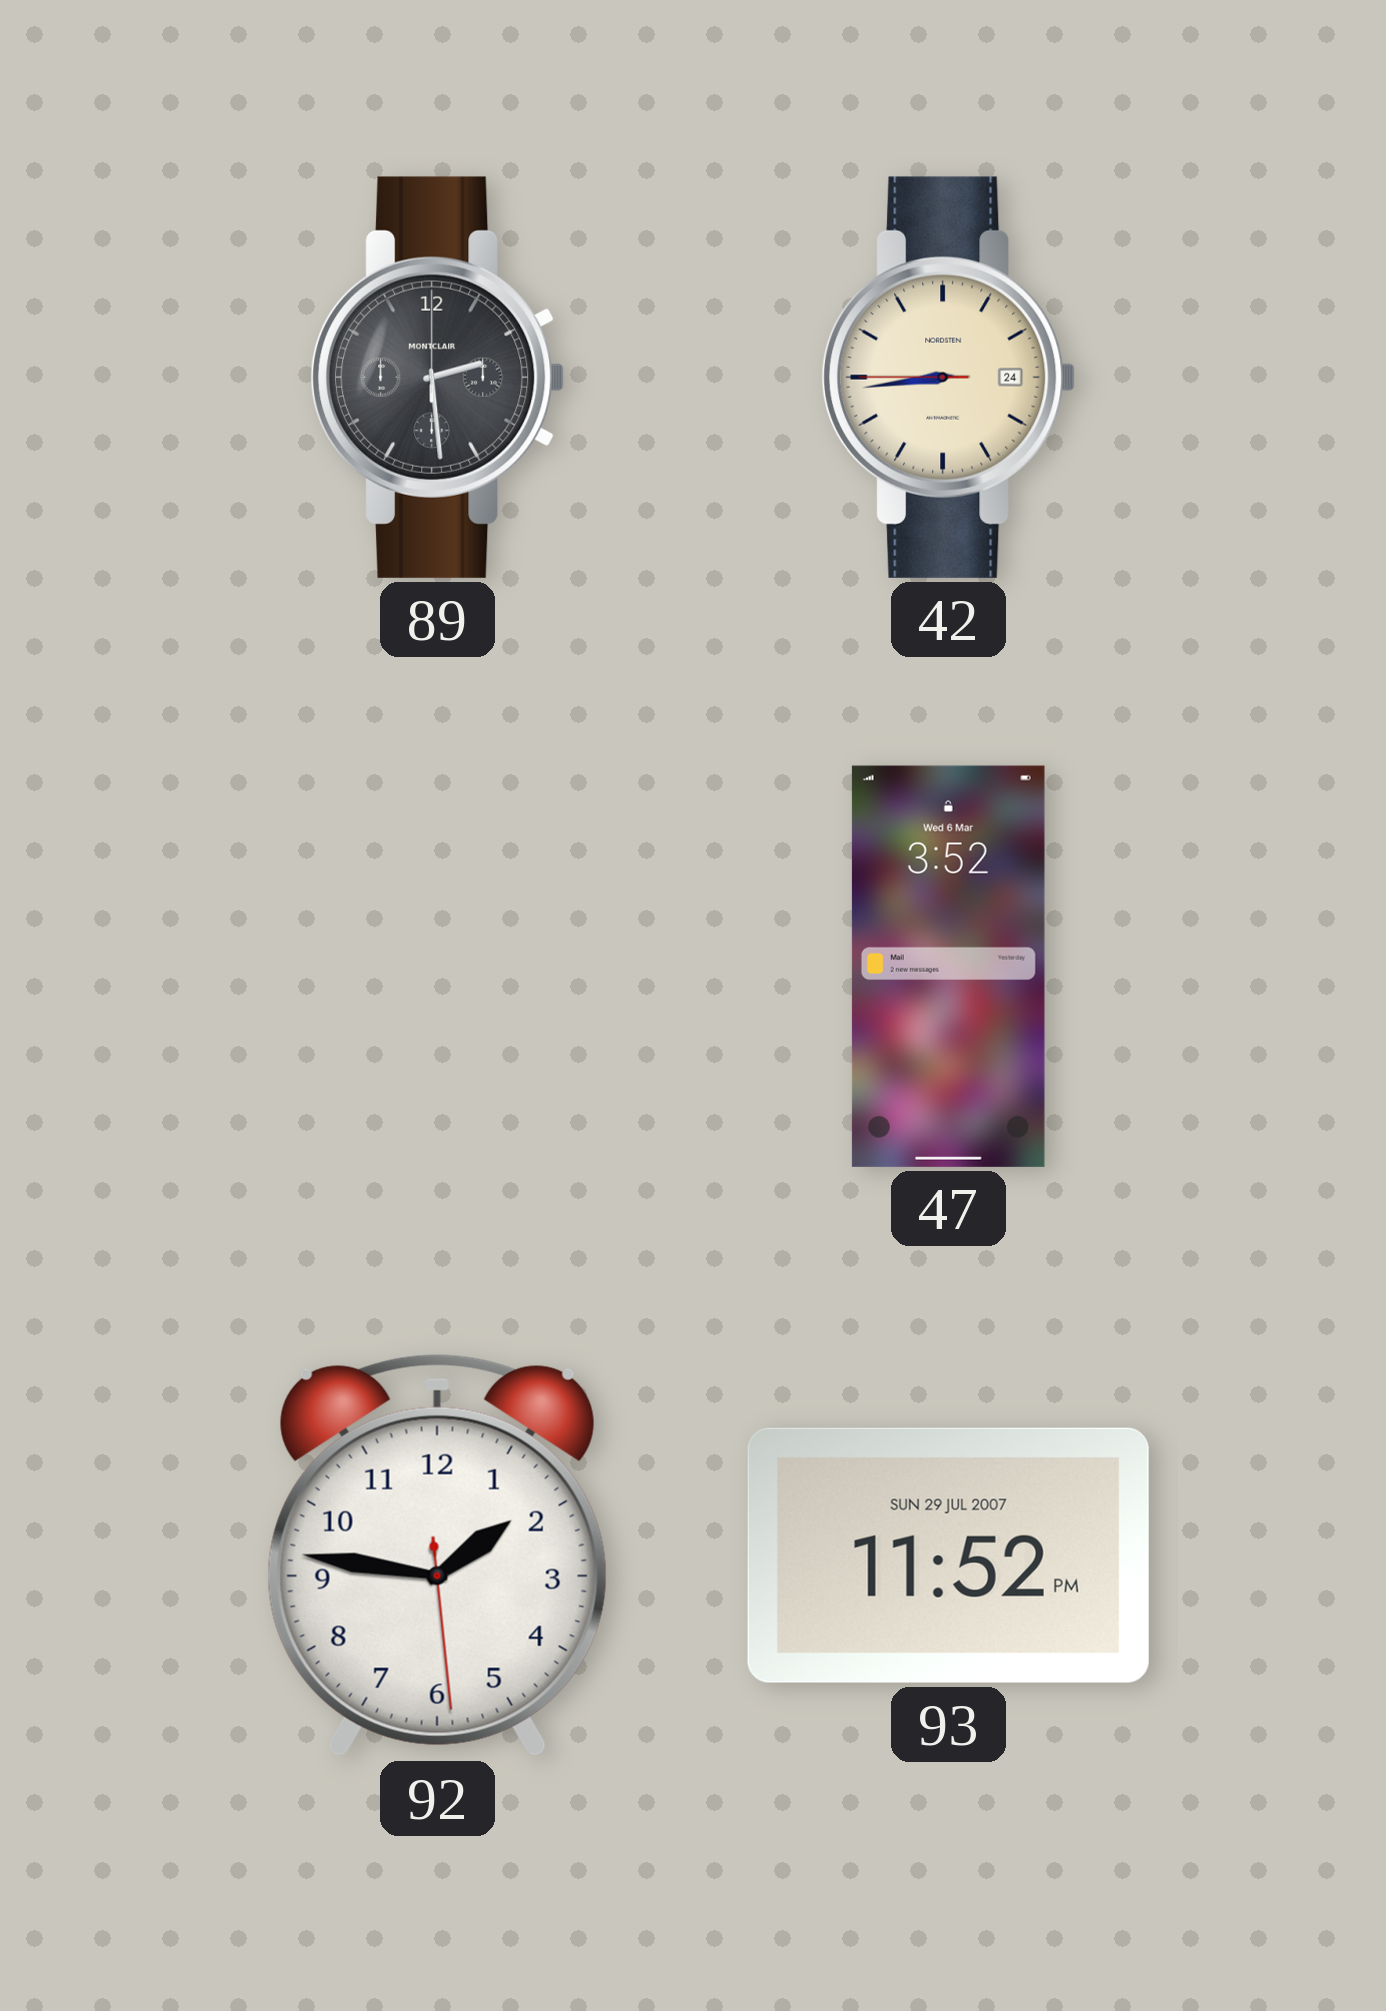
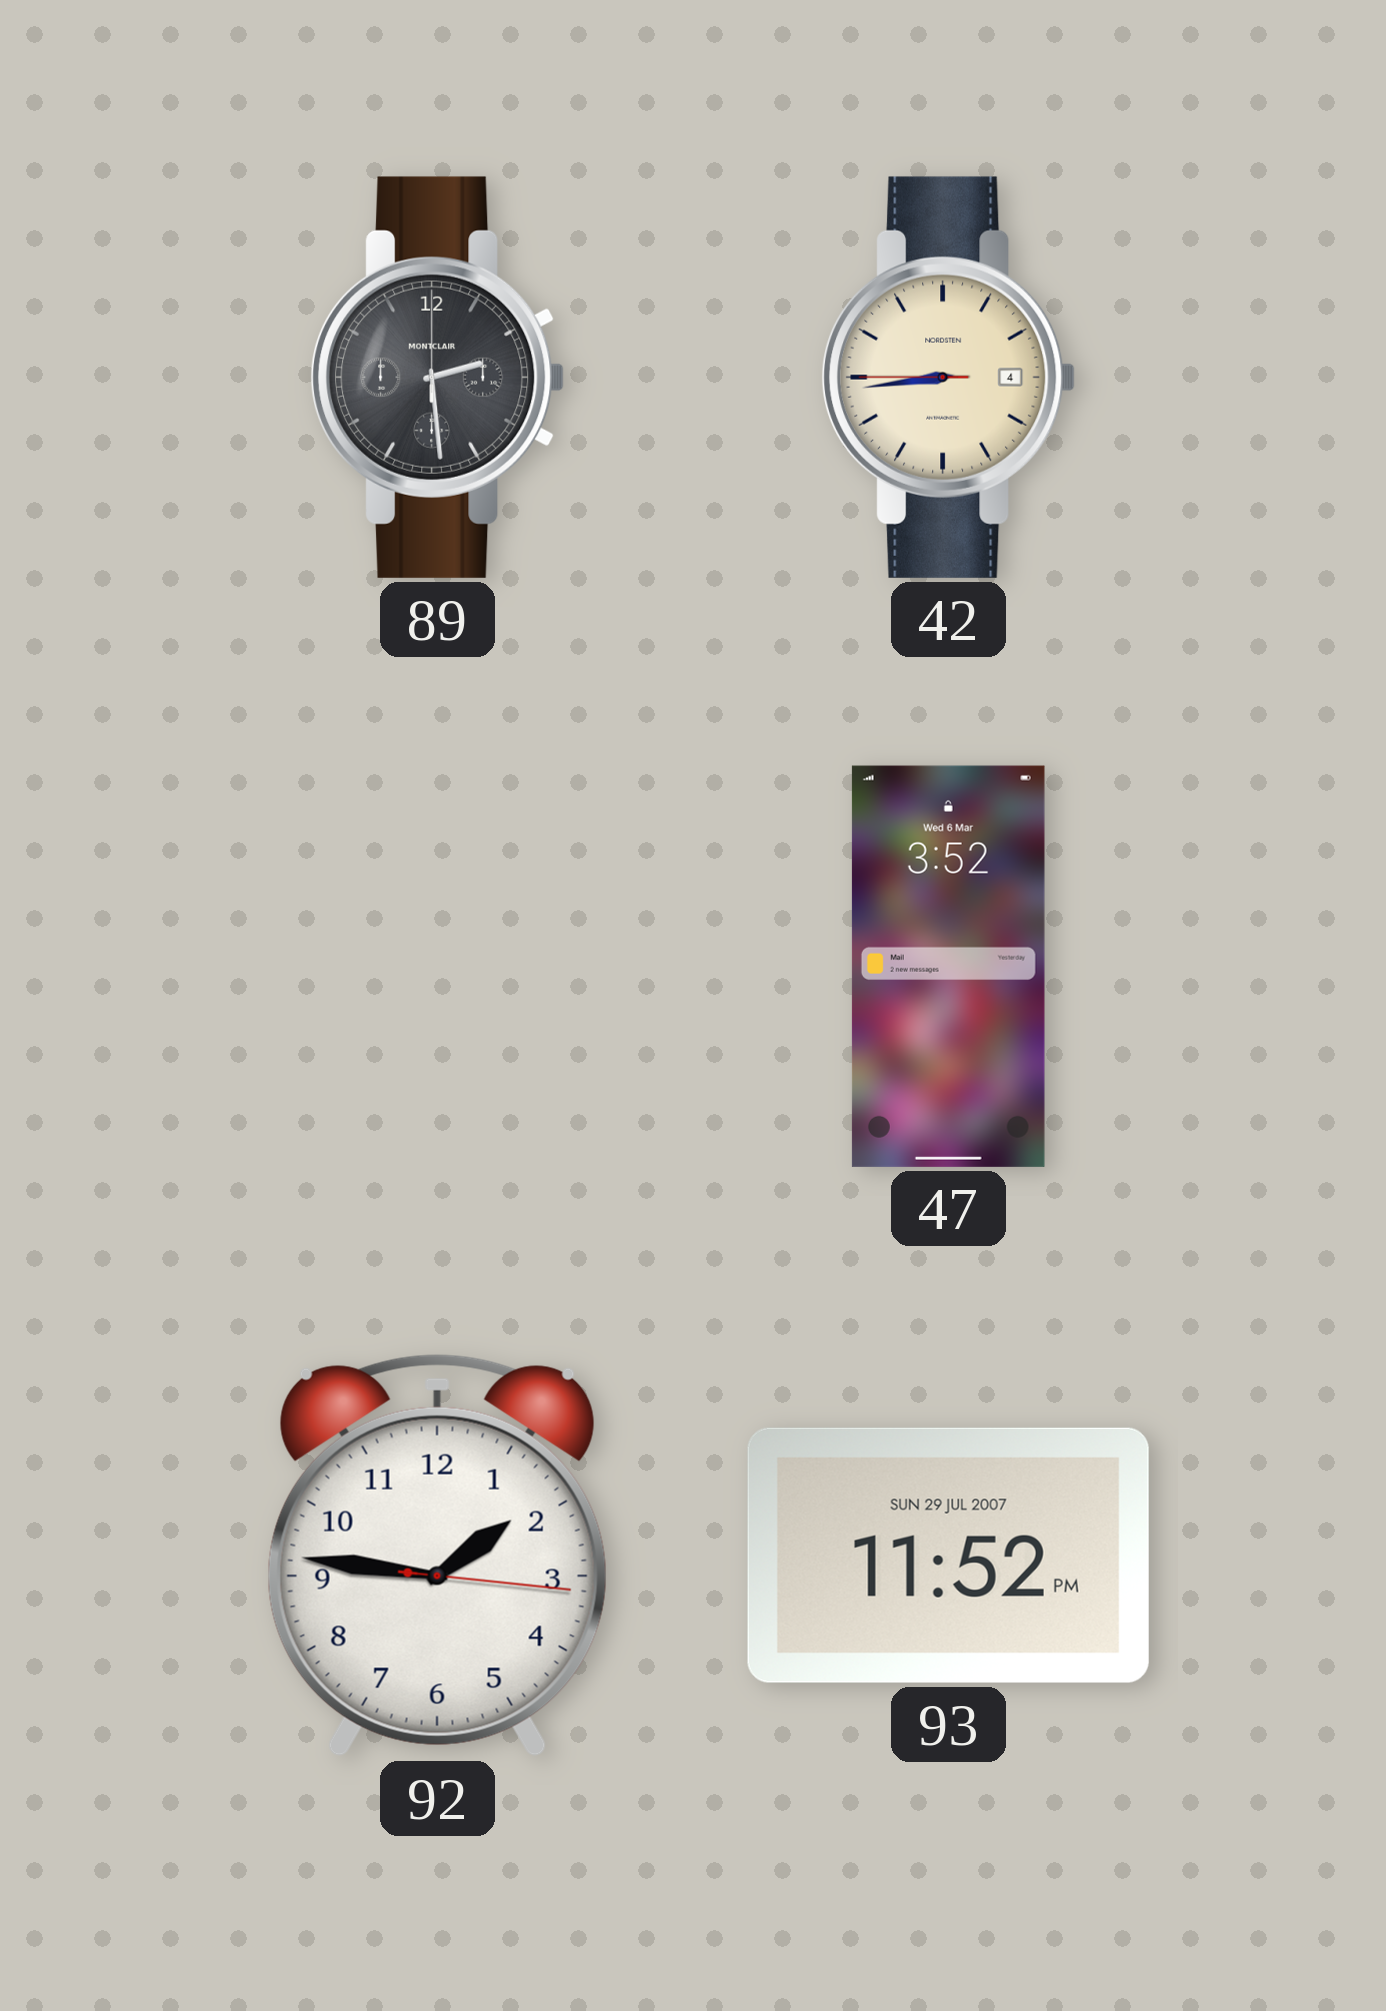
42 date: 24 -> 4 (949, 377)
92: 1:46:29 -> 1:46:16 (437, 1555)
